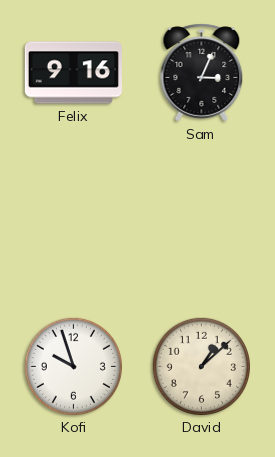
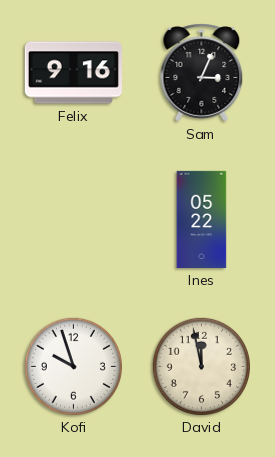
Ines: none -> 05:22 (202, 219)
David: 1:08 -> 11:58 (201, 366)
